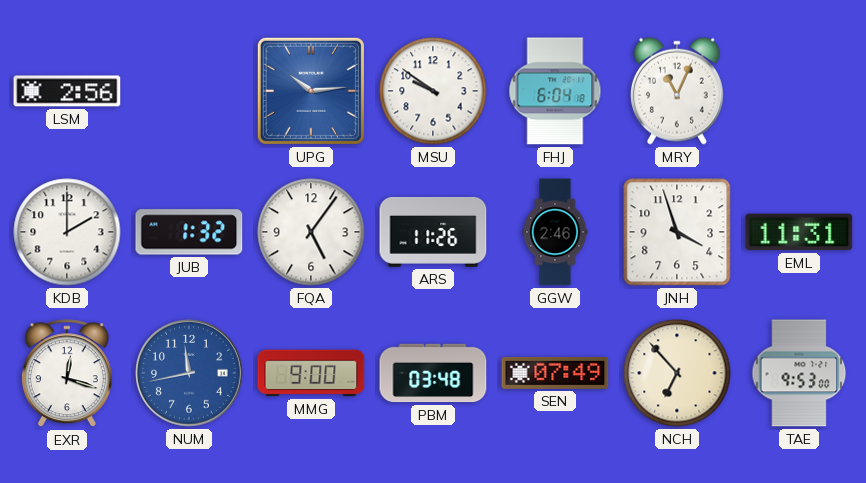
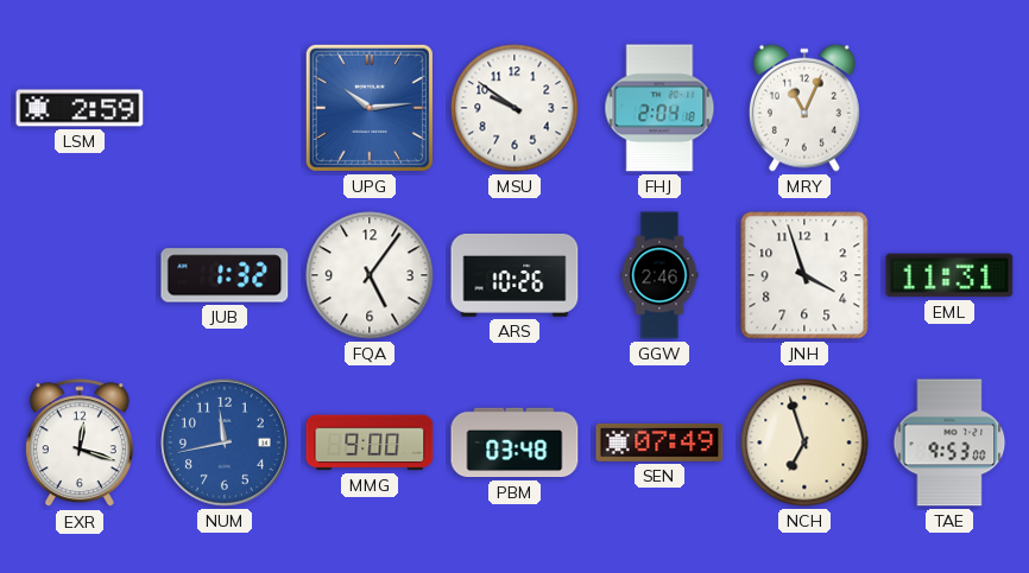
LSM: 2:56 -> 2:59 (80, 108)
FHJ: 6:04 -> 2:04 (659, 108)
KDB: 2:00 -> none (67, 232)
ARS: 11:26 -> 10:26 (514, 275)
NCH: 6:53 -> 6:57 (804, 443)
